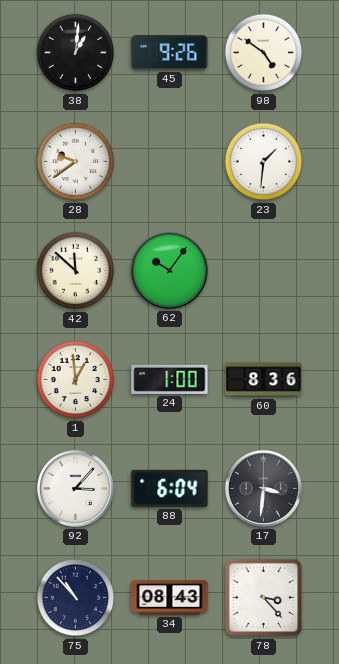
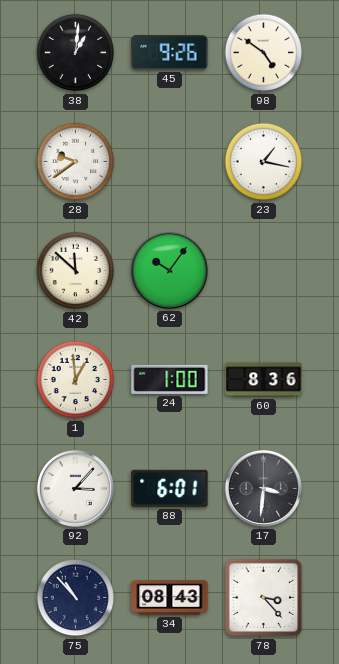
23: 1:31 -> 1:17 (264, 162)
88: 6:04 -> 6:01 (170, 488)
